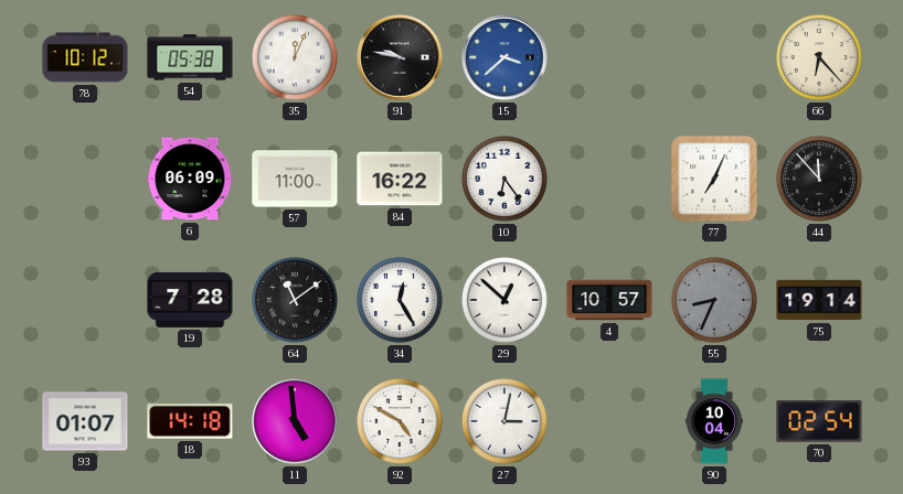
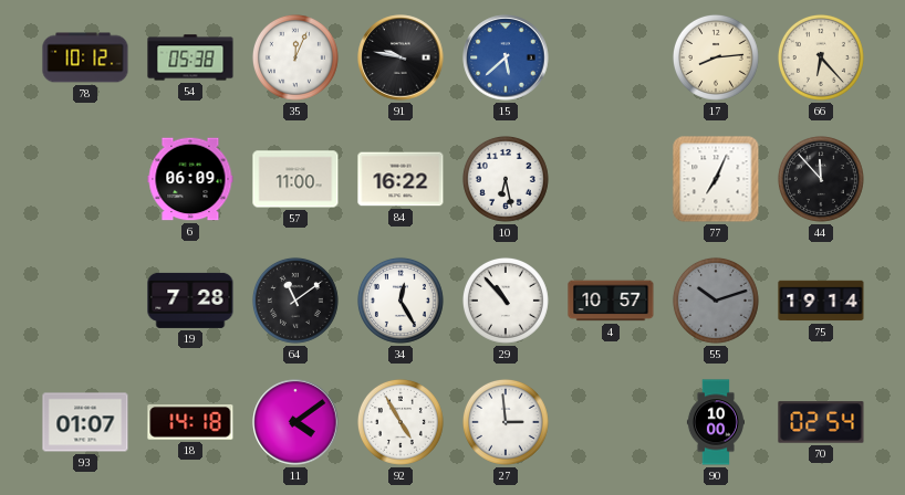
15: 3:38 -> 5:38 (506, 57)
17: none -> 8:14 (716, 57)
10: 6:24 -> 6:28 (506, 179)
29: 12:52 -> 10:53 (506, 301)
55: 8:34 -> 10:12 (716, 301)
11: 4:59 -> 4:09 (295, 422)
92: 4:50 -> 4:55 (401, 422)
27: 3:02 -> 2:59 (506, 422)
90: 10:04 -> 10:00 (716, 422)
